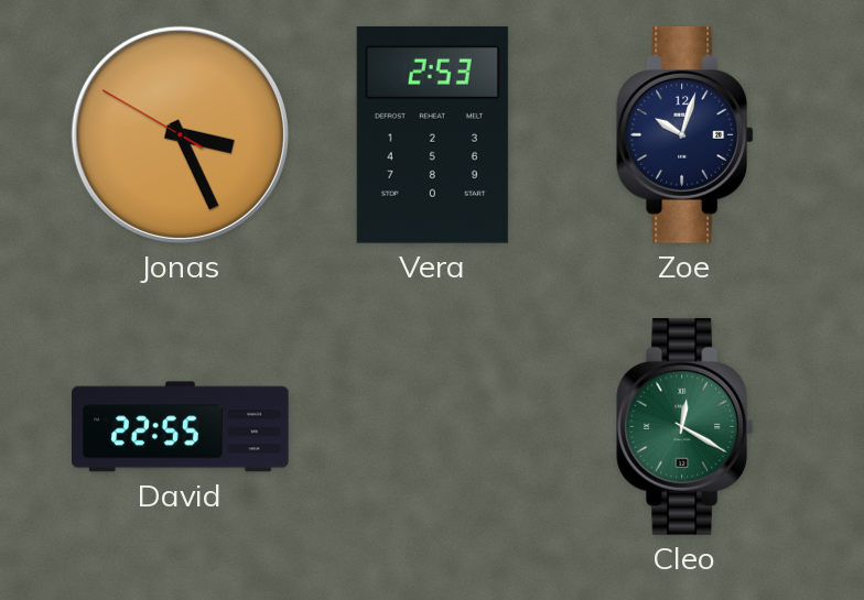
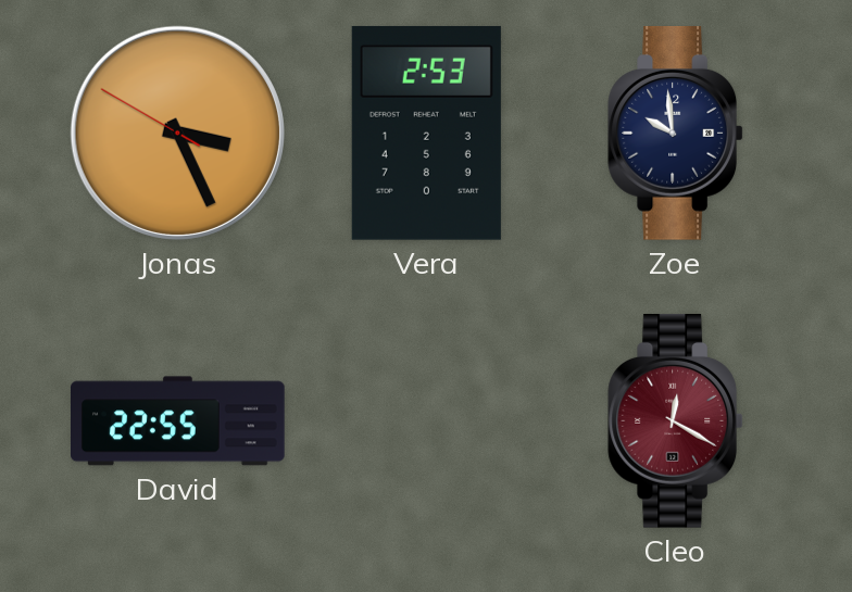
Zoe: 10:03 -> 9:59 (675, 133)
Cleo dial: green -> burgundy (675, 420)
